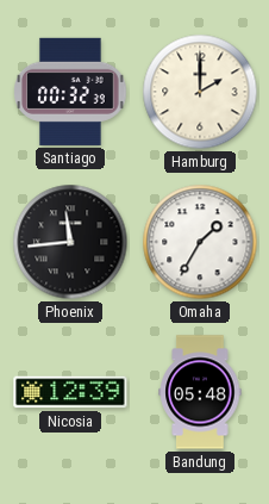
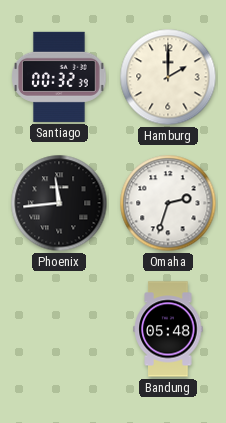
Omaha: 1:35 -> 2:33 (168, 203)
Nicosia: 12:39 -> none (70, 392)
